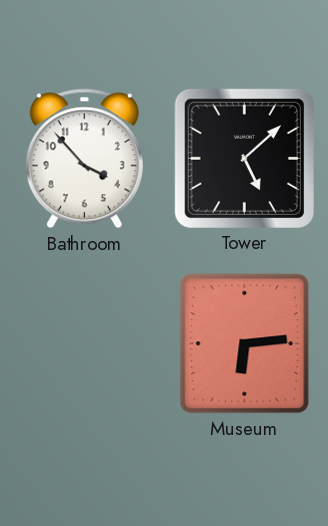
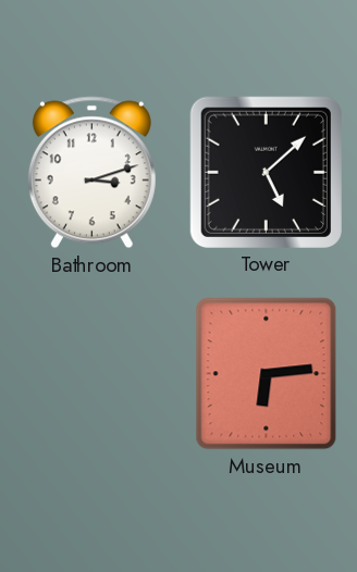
Bathroom: 3:53 -> 3:12 (91, 173)
